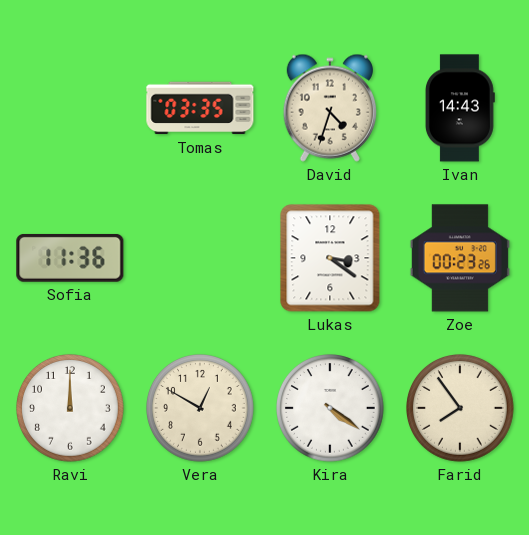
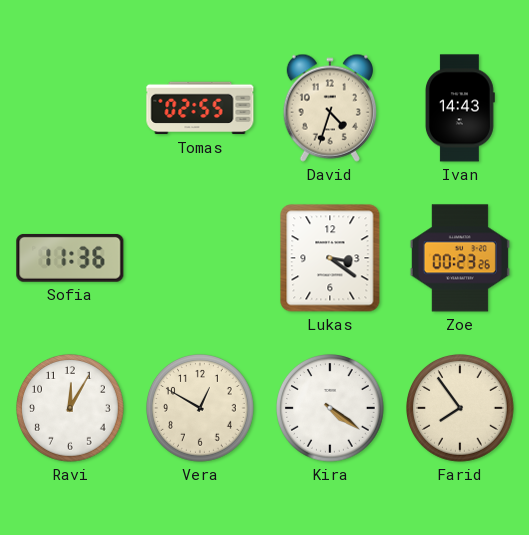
Tomas: 03:35 -> 02:55 (200, 108)
Ravi: 12:00 -> 12:05 (71, 409)
